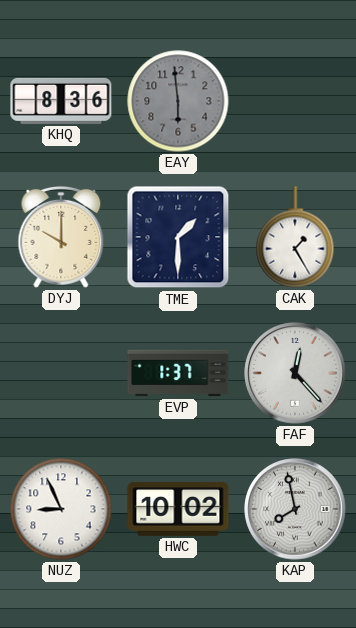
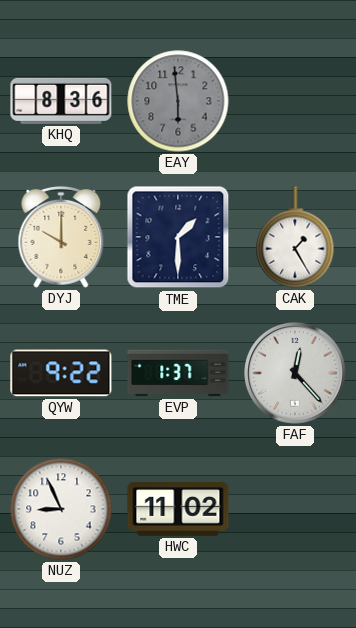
QYW: none -> 9:22 (61, 373)
HWC: 10:02 -> 11:02 (178, 510)
KAP: 7:58 -> none (295, 509)
